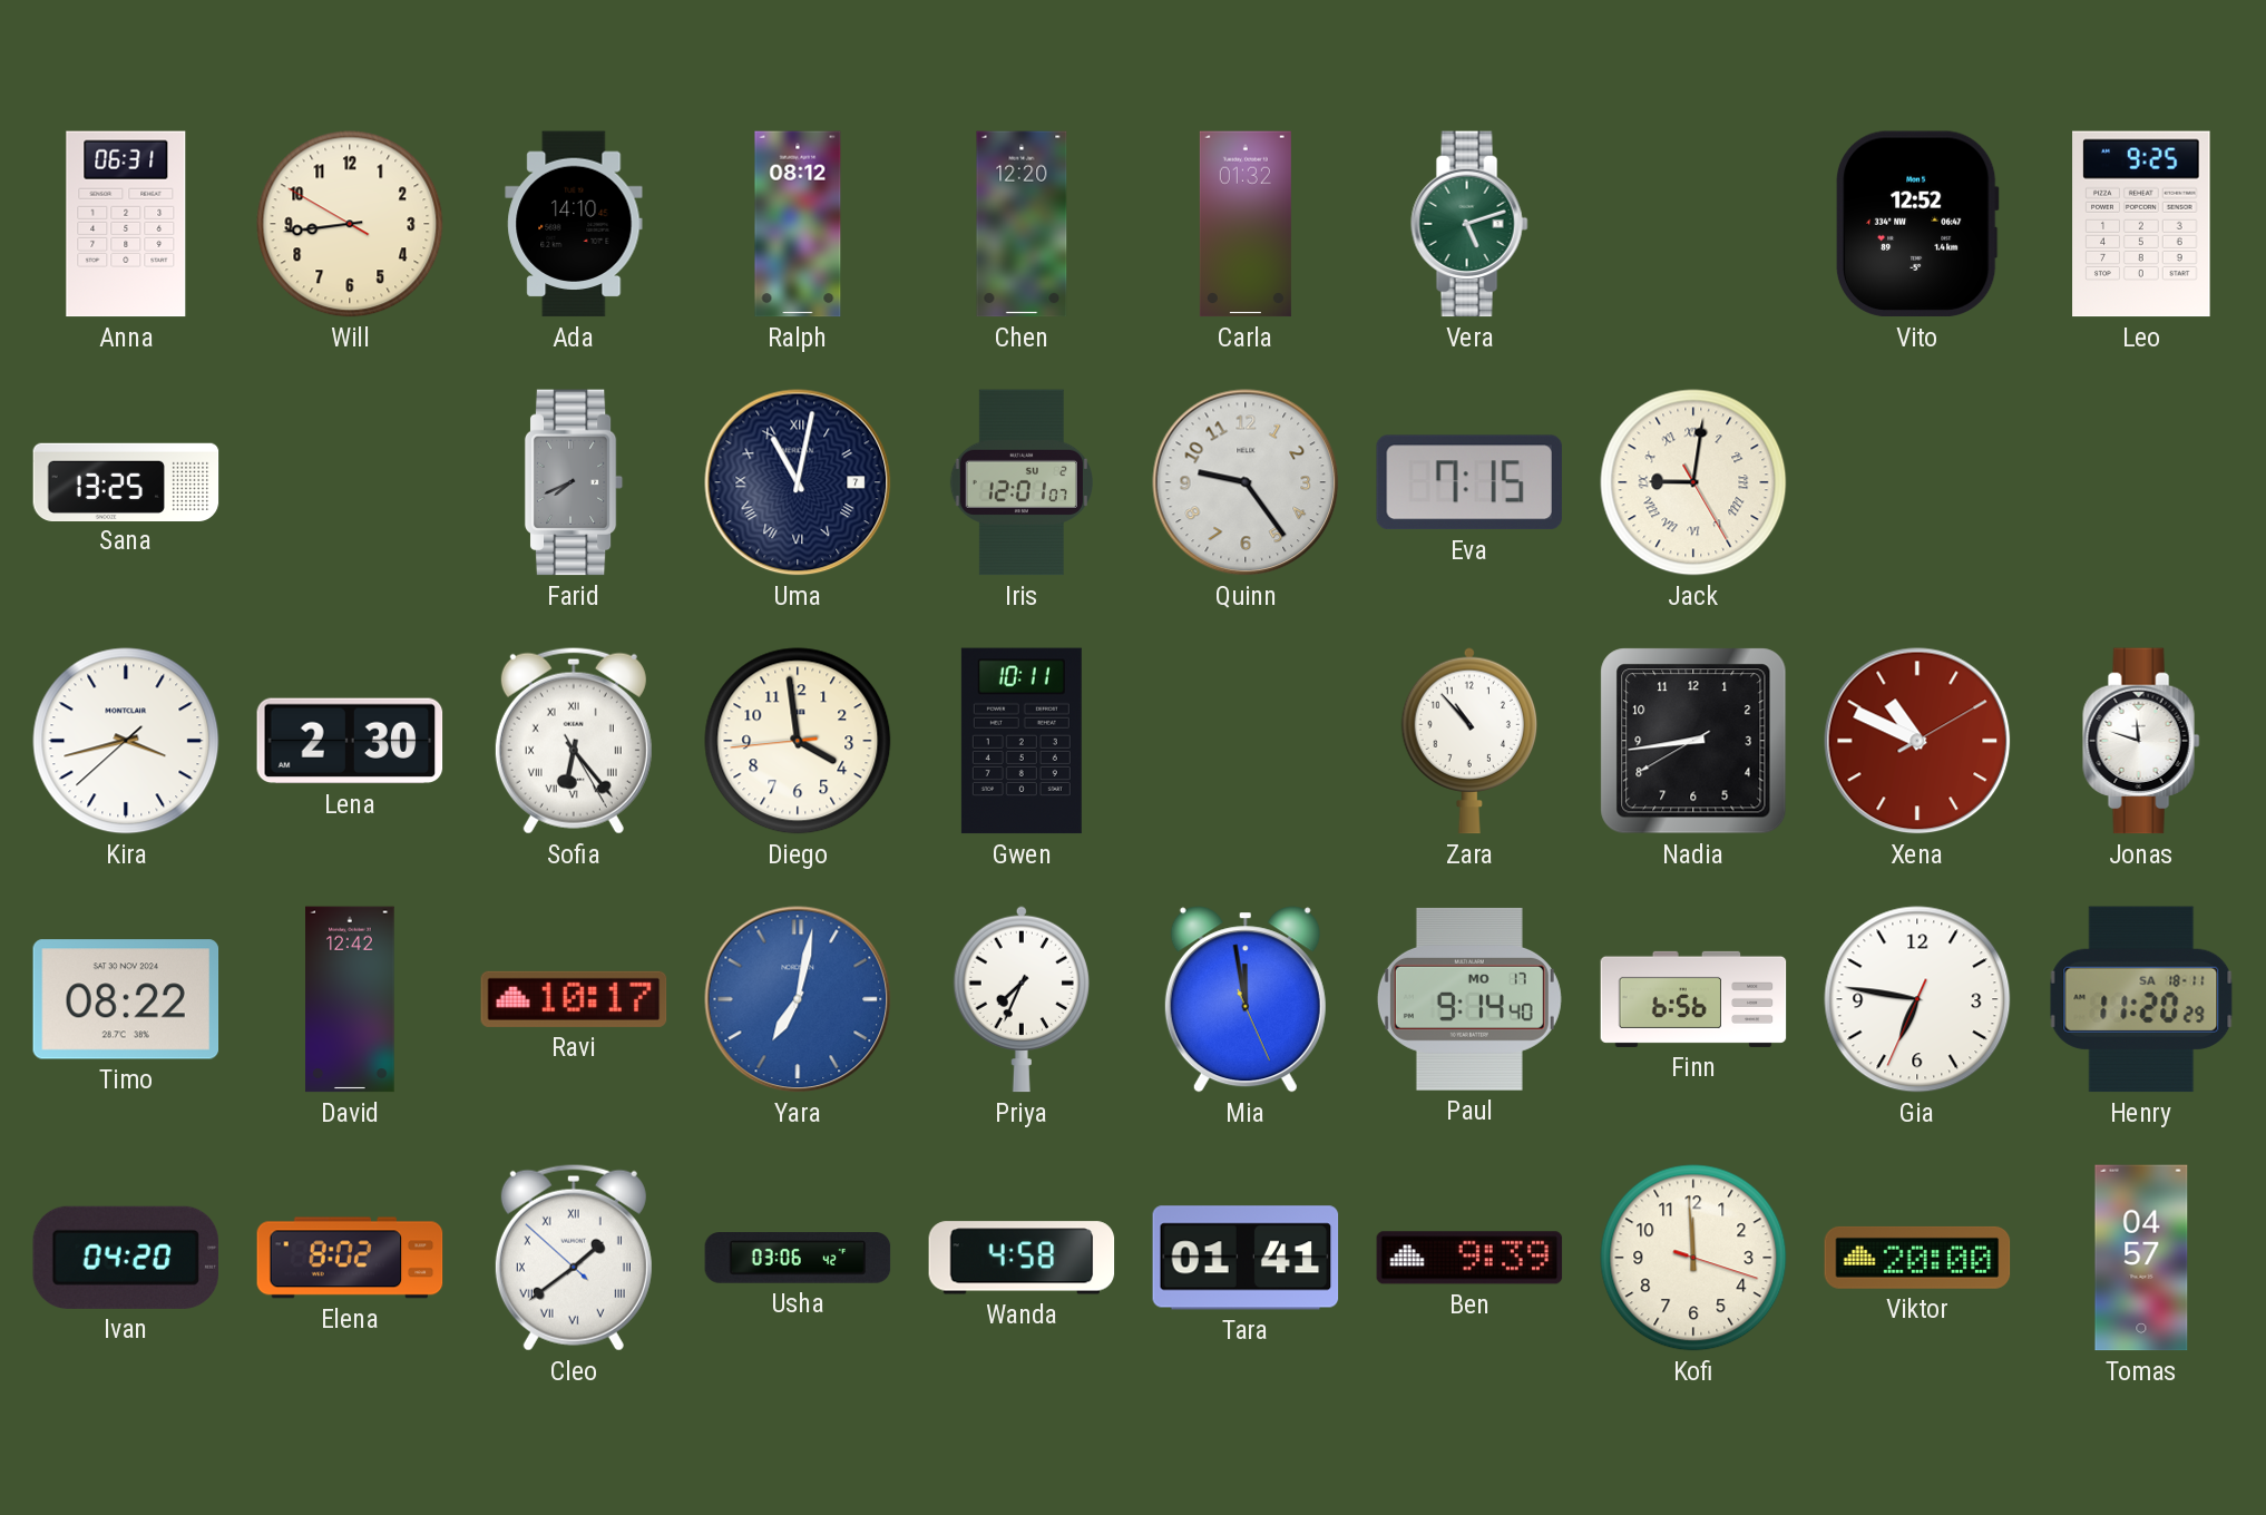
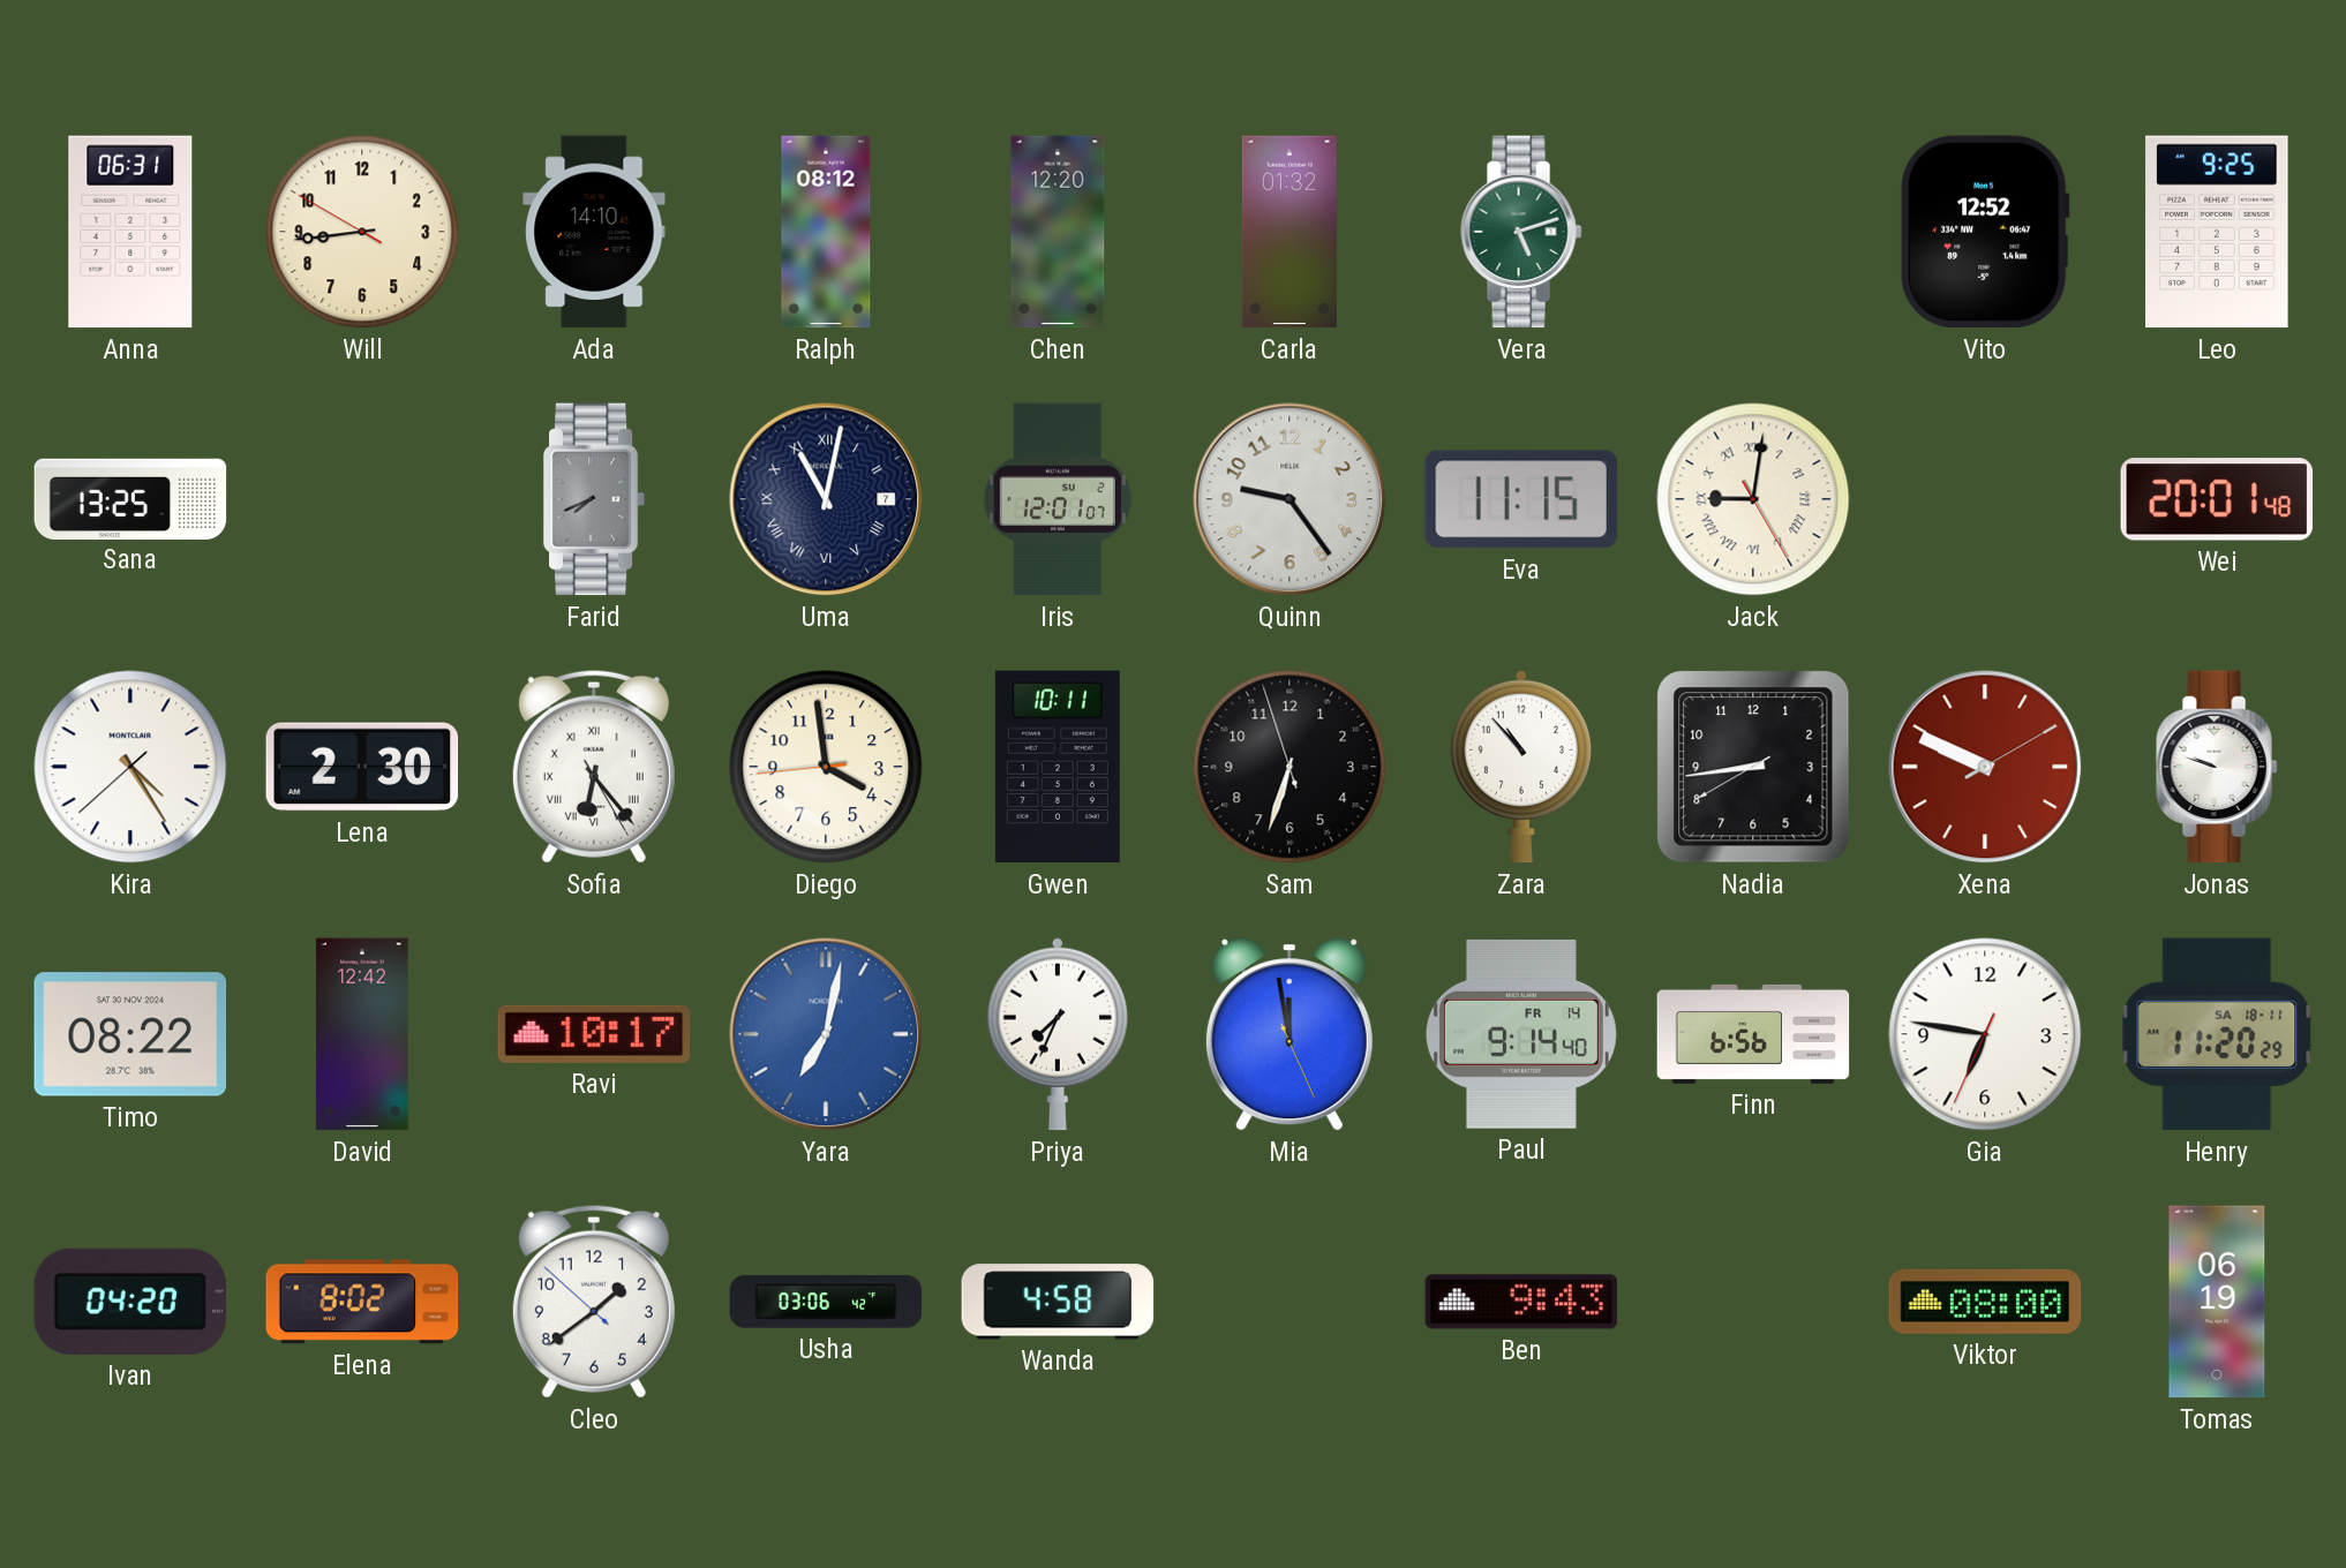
Eva: 7:15 -> 11:15 (1521, 499)
Wei: none -> 20:01 (2217, 499)
Kira: 3:42 -> 4:24 (130, 767)
Sam: none -> 6:32 (1289, 767)
Xena: 10:49 -> 9:49 (1985, 767)
Jonas: 11:48 -> 9:48 (2217, 767)
Paul date: MO 17 -> FR 14 (1521, 1034)
Cleo numerals: Roman -> Arabic (594, 1302)
Tara: 01:41 -> none (1246, 1258)
Ben: 9:39 -> 9:43 (1521, 1302)
Kofi: 11:59 -> none (1693, 1258)
Viktor: 20:00 -> 08:00 (1985, 1302)
Tomas: 04:57 -> 06:19 (2217, 1302)
